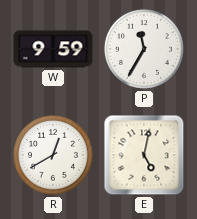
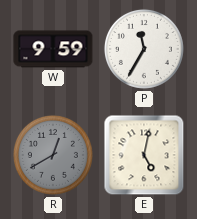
R dial: white -> grey (53, 155)
